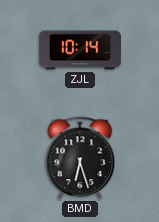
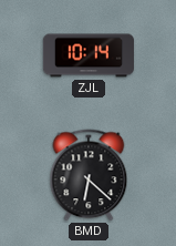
BMD: 6:27 -> 6:22 (89, 175)
